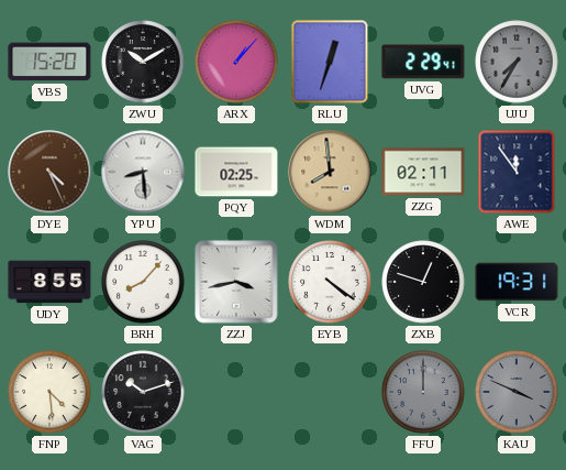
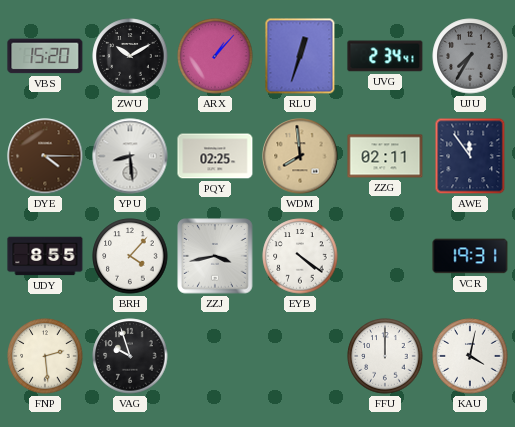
UVG: 2:29 -> 2:34 (385, 56)
DYE: 4:26 -> 4:15 (45, 156)
BRH: 8:07 -> 4:07 (130, 256)
ZXB: 12:48 -> none (423, 282)
FNP: 4:29 -> 2:29 (45, 356)
VAG: 10:12 -> 9:57 (130, 356)
FFU dial: grey -> white (385, 356)
KAU: 3:49 -> 4:02 (470, 356)
KAU dial: grey -> white (470, 356)
